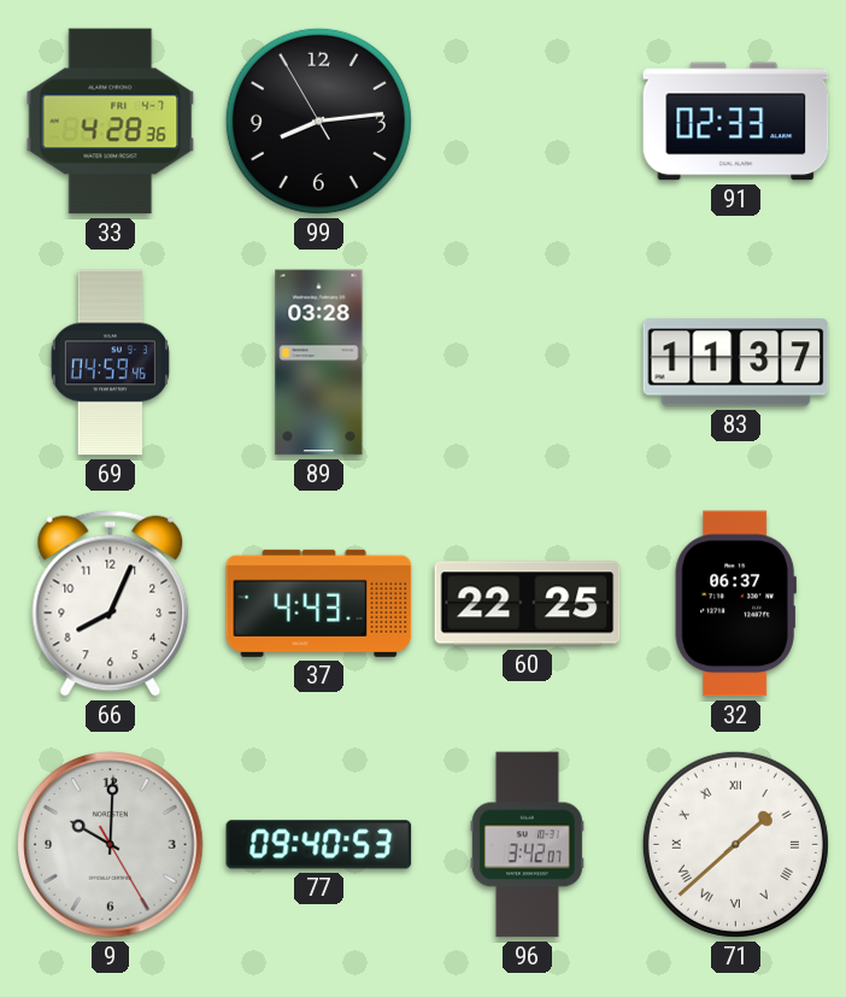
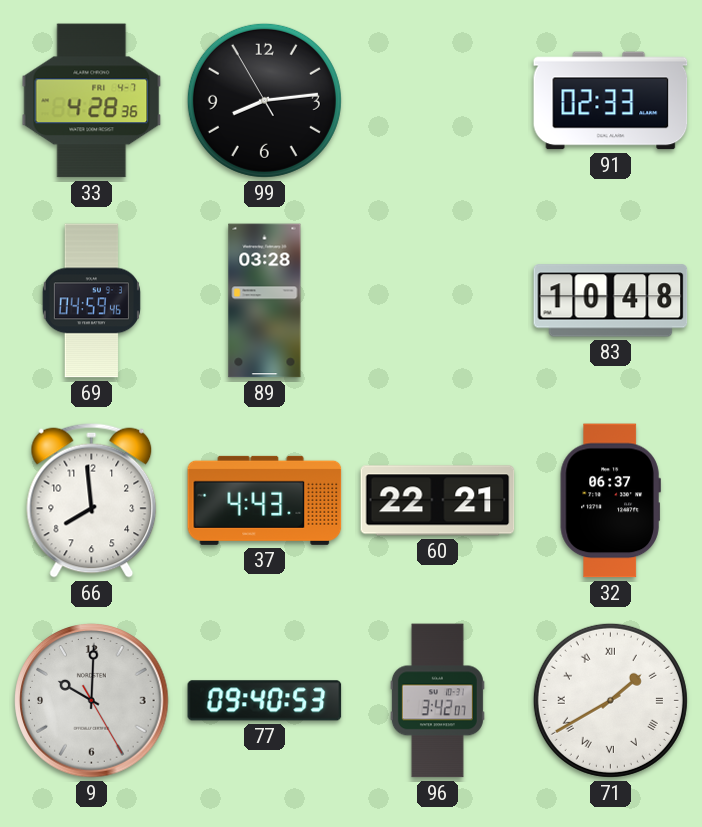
83: 11:37 -> 10:48 (611, 301)
66: 8:04 -> 7:59 (92, 500)
60: 22:25 -> 22:21 (438, 501)
71: 1:38 -> 1:40 (610, 700)
